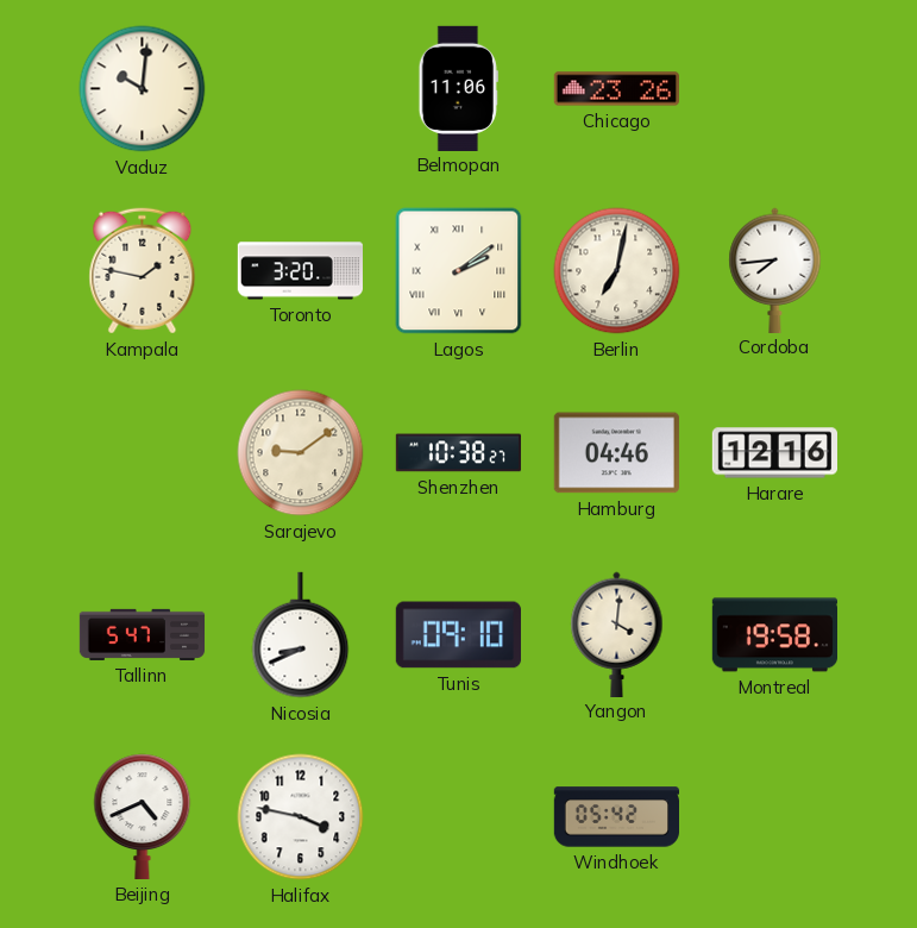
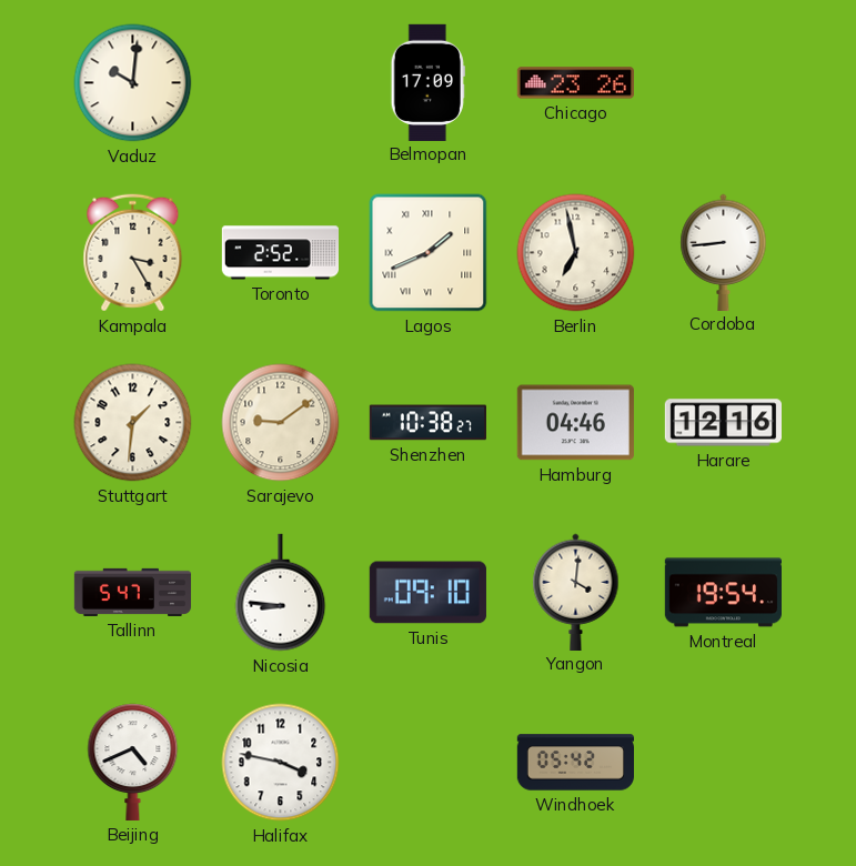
Belmopan: 11:06 -> 17:09 (427, 82)
Kampala: 1:47 -> 3:25 (133, 253)
Toronto: 3:20 -> 2:52 (280, 253)
Lagos: 2:09 -> 1:41 (429, 253)
Berlin: 7:02 -> 6:58 (576, 253)
Cordoba: 7:44 -> 8:44 (724, 252)
Stuttgart: none -> 1:31 (133, 423)
Nicosia: 8:41 -> 8:46 (281, 593)
Montreal: 19:58 -> 19:54 (723, 593)
